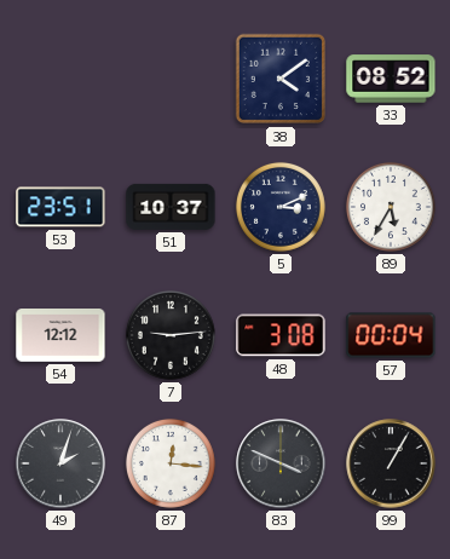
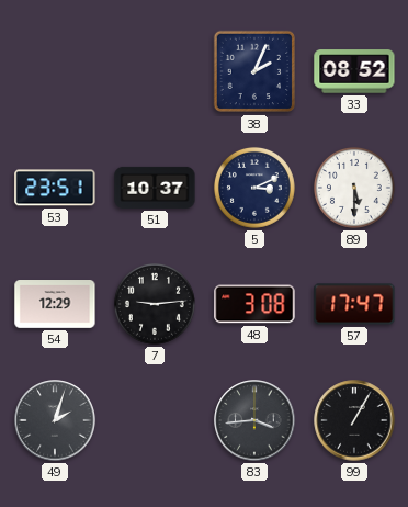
38: 4:09 -> 2:04 (254, 71)
89: 5:35 -> 5:30 (354, 188)
54: 12:12 -> 12:29 (55, 305)
57: 00:04 -> 17:47 (354, 304)
87: 12:16 -> none (171, 463)
83: 3:49 -> 3:44 (254, 420)
